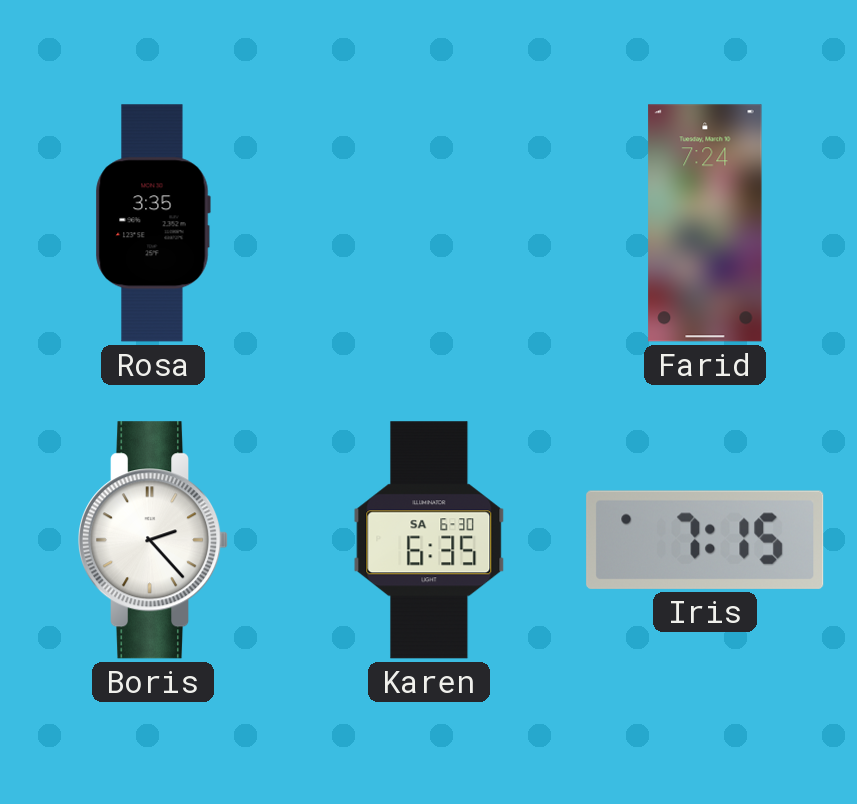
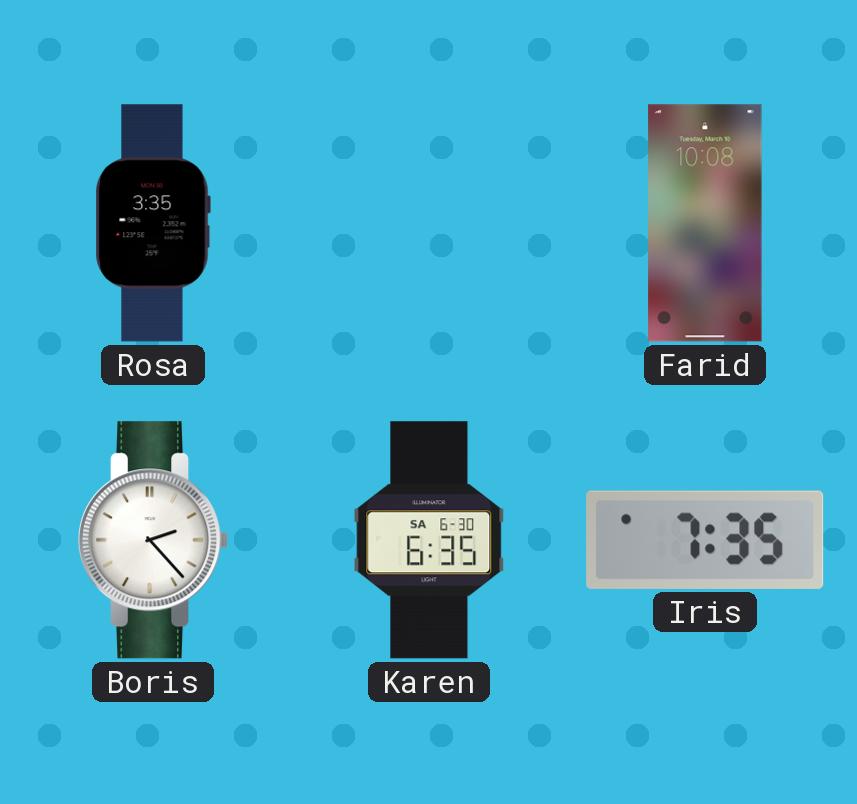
Farid: 7:24 -> 10:08 (705, 223)
Iris: 7:15 -> 7:35 (705, 540)
